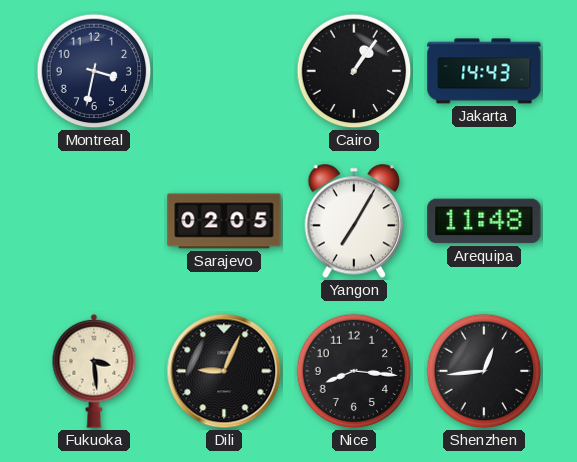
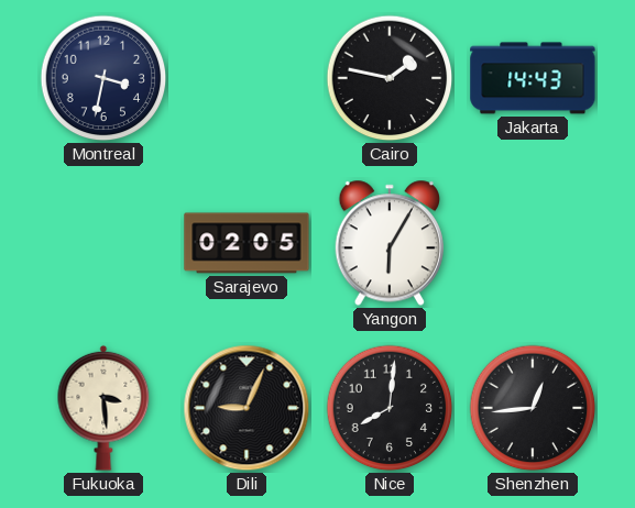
Cairo: 1:06 -> 1:47 (390, 78)
Yangon: 7:05 -> 6:05 (388, 243)
Arequipa: 11:48 -> none (484, 221)
Nice: 8:16 -> 8:01 (390, 408)
